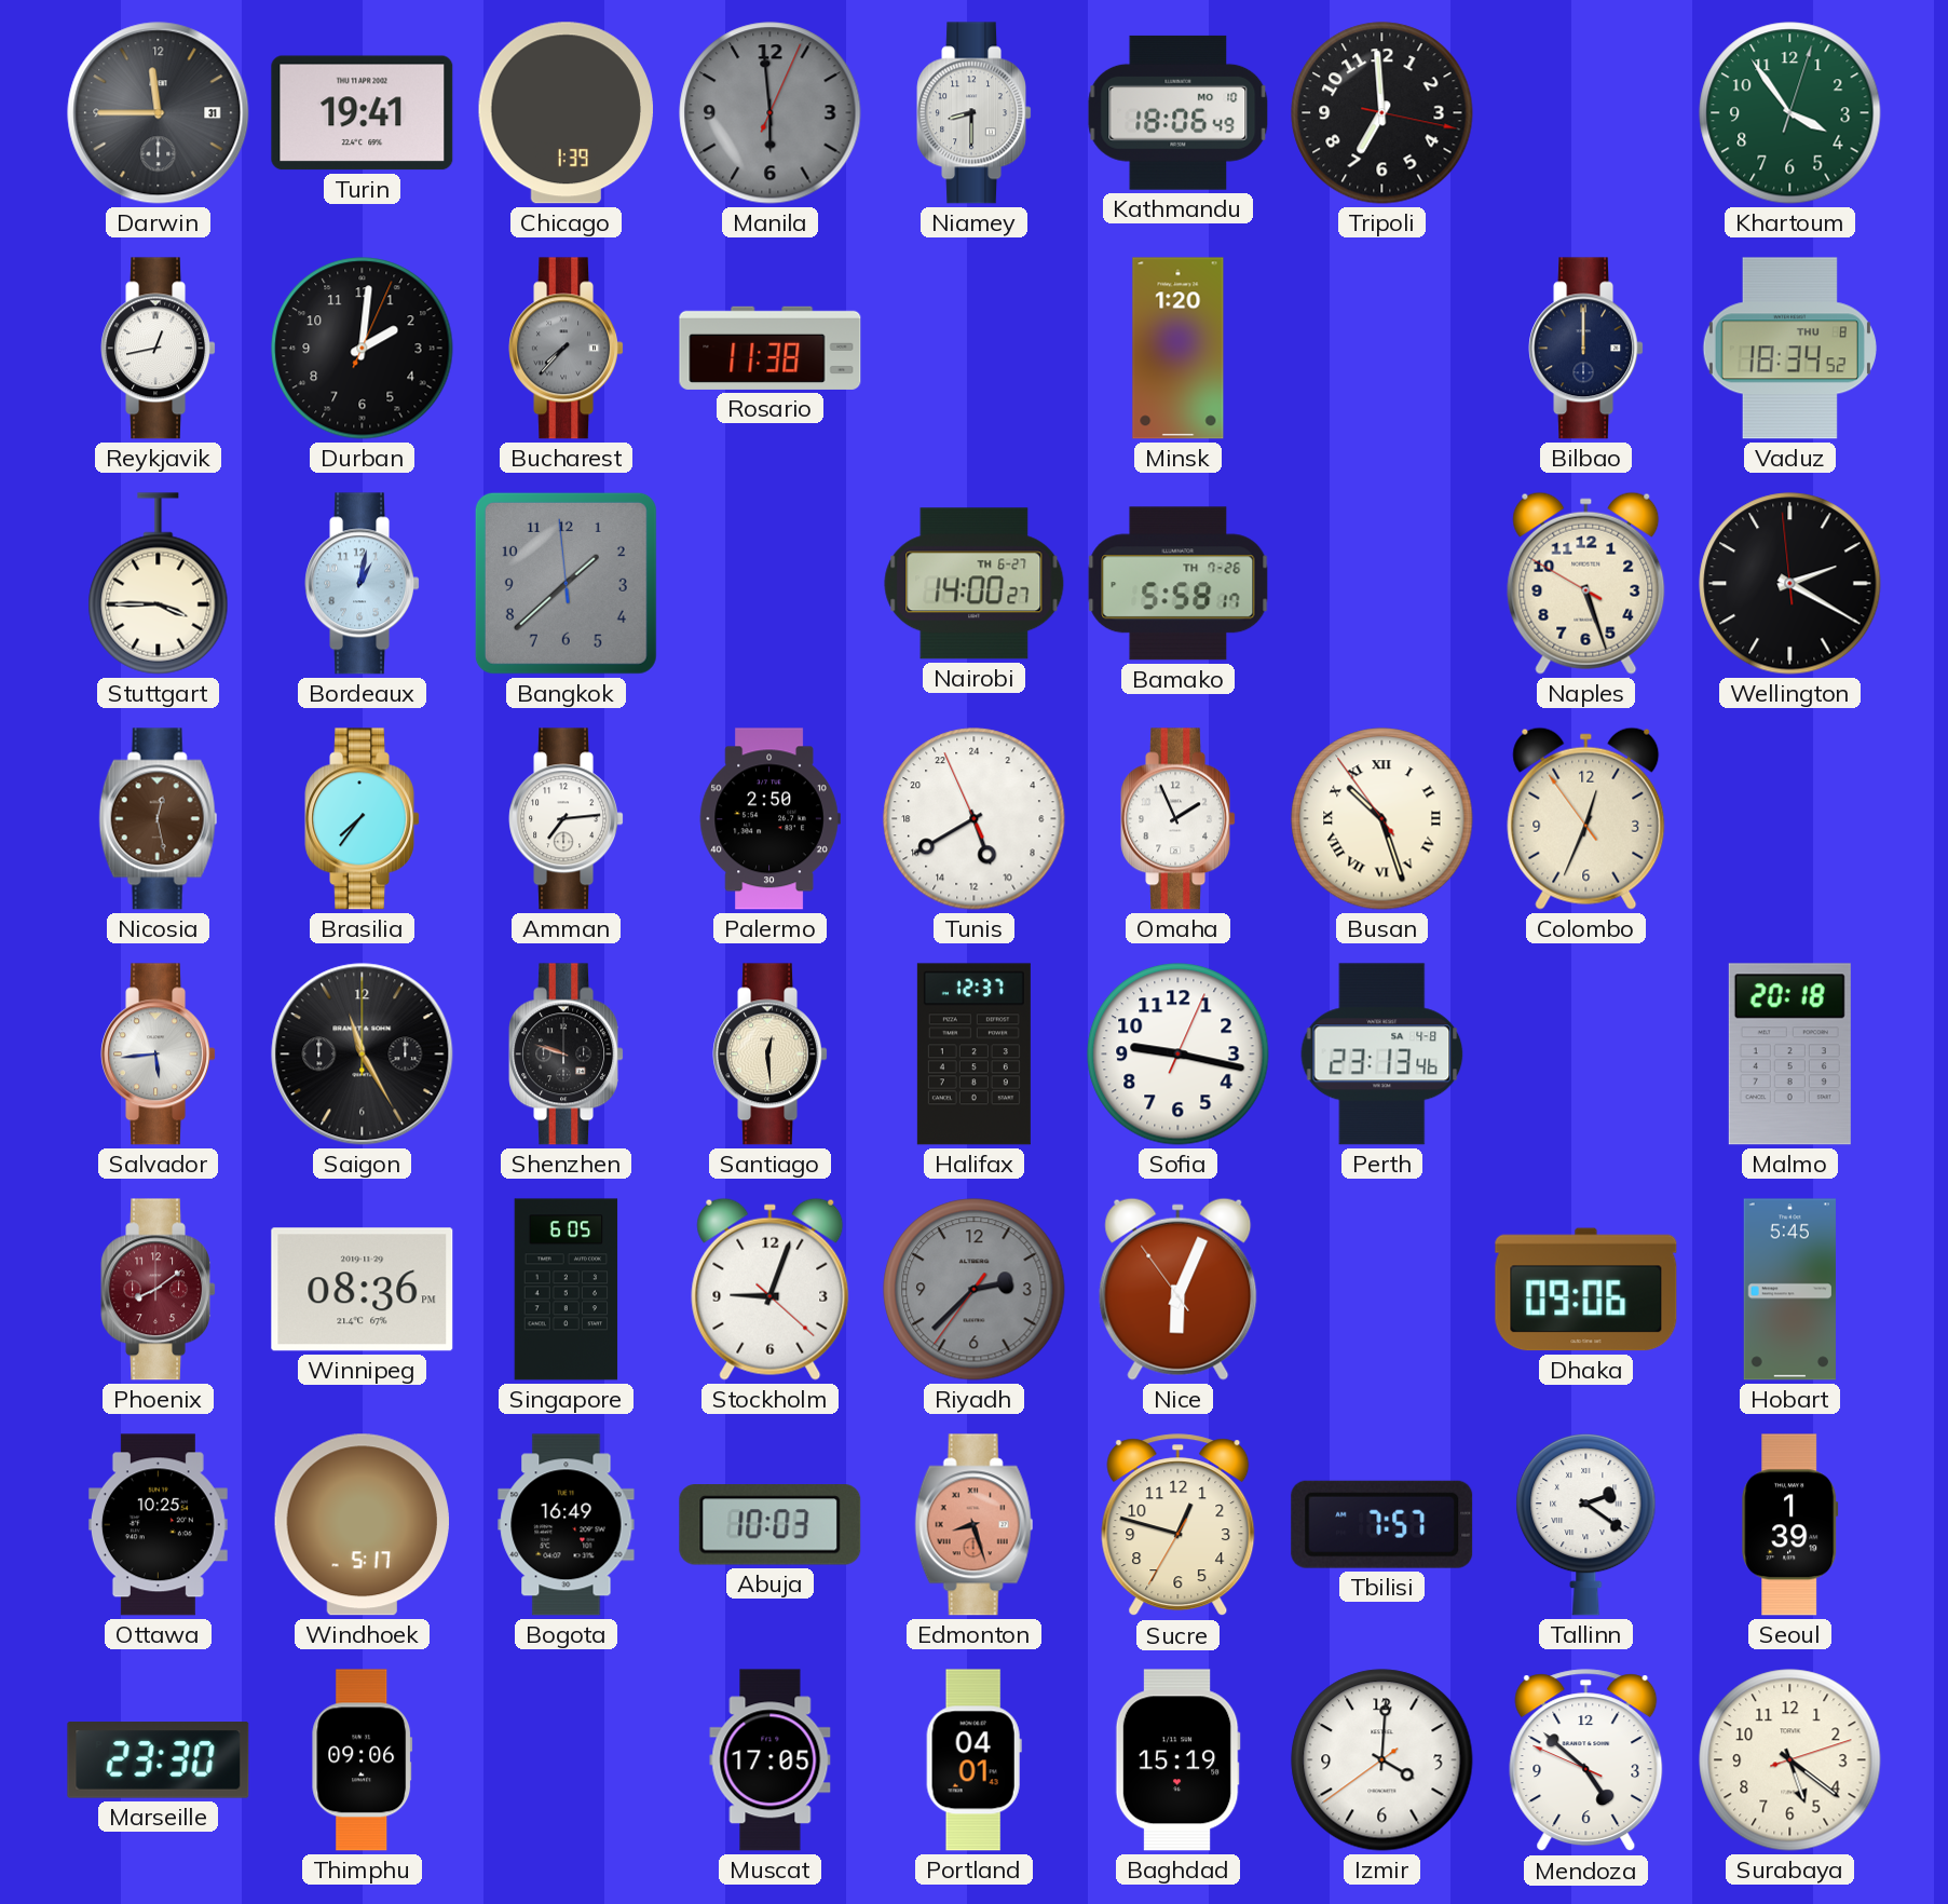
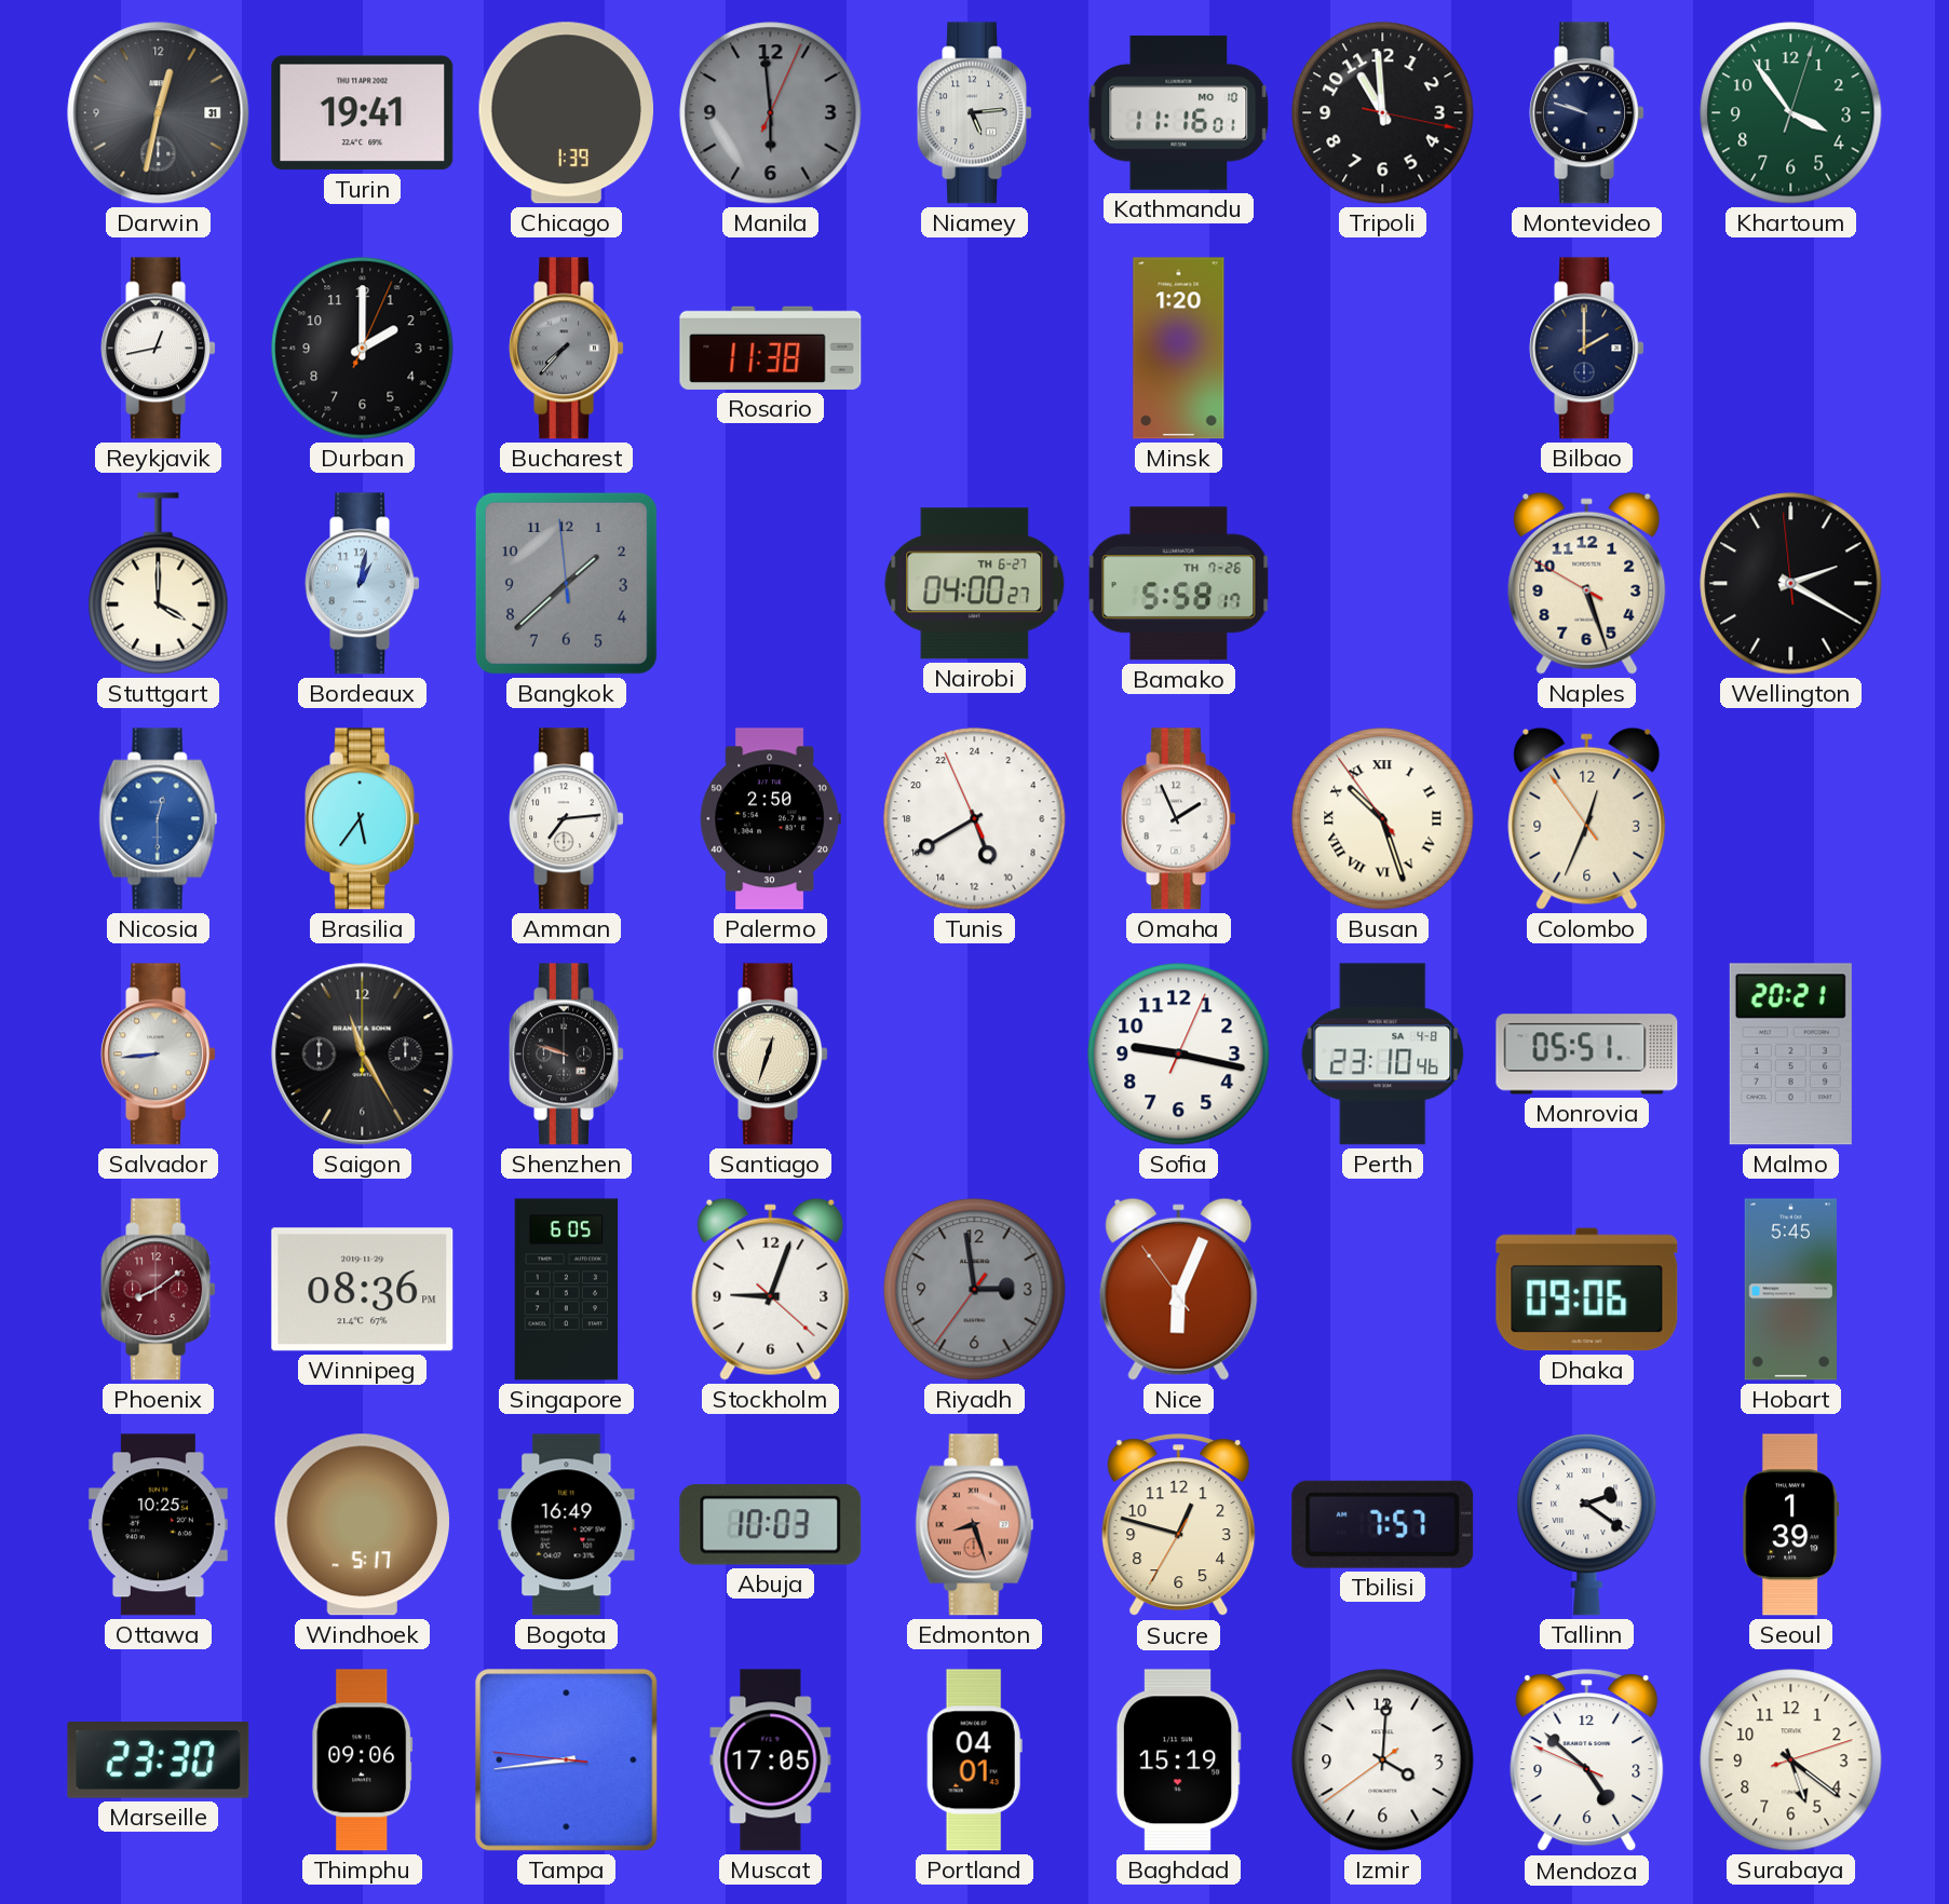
Darwin: 11:45 -> 12:32 (159, 113)
Niamey: 8:30 -> 5:14 (974, 113)
Kathmandu: 18:06 -> 11:16 (1179, 112)
Tripoli: 6:59 -> 10:59 (1383, 113)
Montevideo: none -> 9:48 (1586, 113)
Durban: 2:01 -> 2:00 (363, 349)
Bilbao: 12:00 -> 2:00 (1586, 349)
Vaduz: 18:34 -> none (1789, 349)
Stuttgart: 3:45 -> 4:00 (159, 584)
Nairobi: 14:00 -> 04:00 (975, 584)
Nicosia: 12:28 -> 12:30 (159, 819)
Nicosia dial: brown -> blue (159, 819)
Brasilia: 7:36 -> 5:36 (362, 819)
Salvador: 5:44 -> 8:44 (158, 1055)
Santiago: 12:29 -> 12:33 (770, 1055)
Halifax: 12:37 -> none (973, 1055)
Perth: 23:13 -> 23:10 (1383, 1055)
Monrovia: none -> 05:51 (1587, 1055)
Malmo: 20:18 -> 20:21 (1790, 1055)
Riyadh: 2:37 -> 2:58 (975, 1290)
Tampa: none -> 8:43 (567, 1760)
